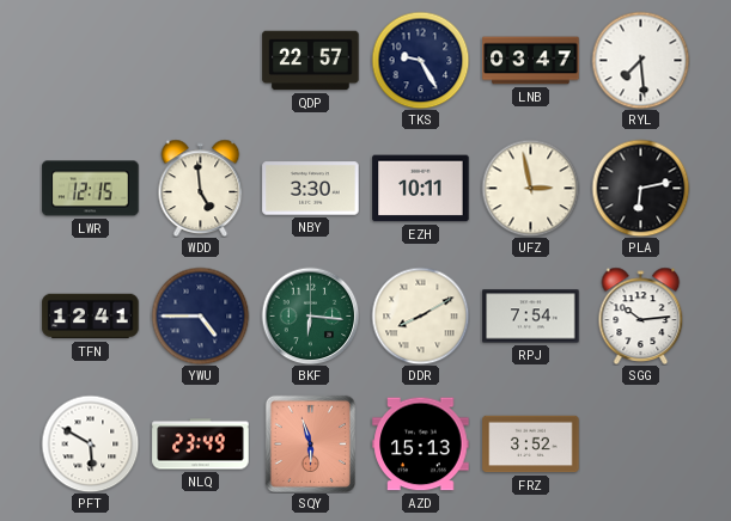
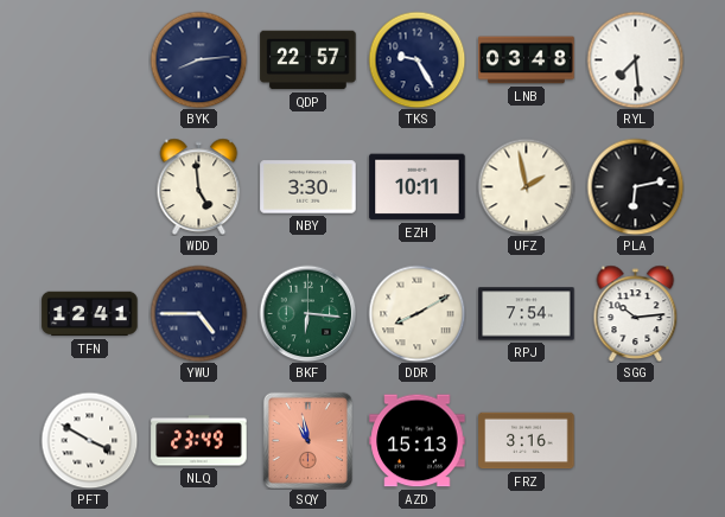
BYK: none -> 8:14 (198, 59)
LNB: 03:47 -> 03:48 (527, 60)
LWR: 12:15 -> none (91, 189)
UFZ: 2:58 -> 1:58 (526, 186)
PFT: 5:50 -> 3:50 (89, 440)
SQY: 5:57 -> 10:58 (307, 440)
FRZ: 3:52 -> 3:16 (527, 441)
